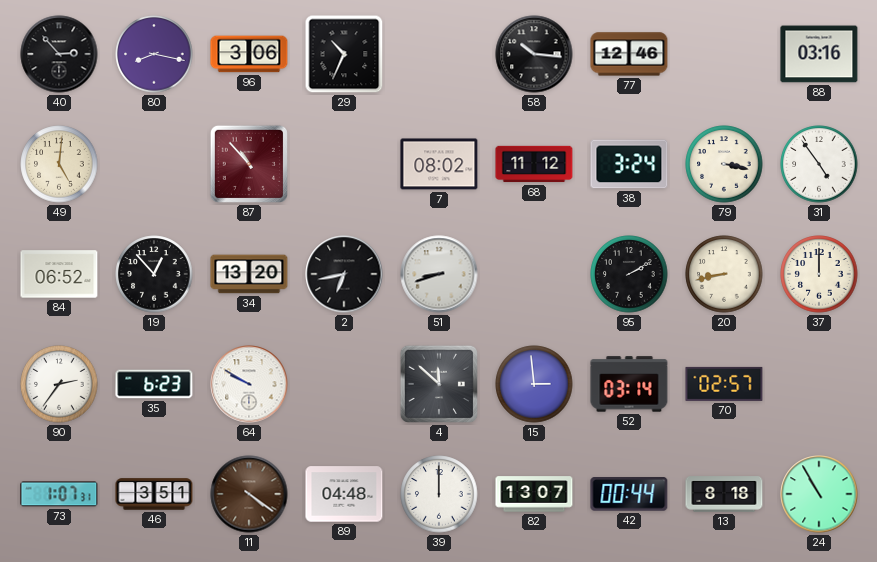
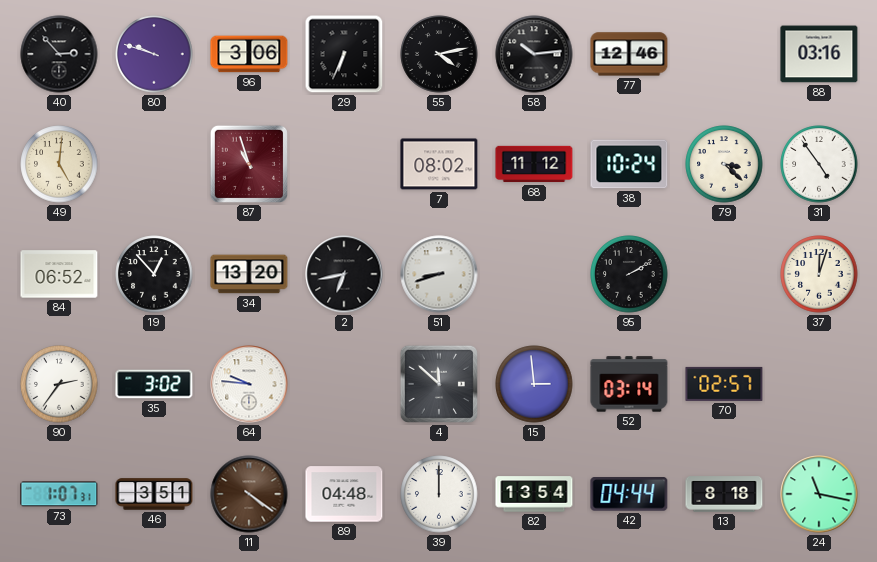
80: 8:17 -> 9:48 (154, 54)
29: 10:34 -> 6:34 (344, 54)
55: none -> 4:13 (439, 54)
58: 10:16 -> 10:14 (534, 54)
87: 10:53 -> 10:57 (249, 164)
38: 3:24 -> 10:24 (629, 164)
79: 3:17 -> 3:22 (724, 164)
20: 8:43 -> none (724, 274)
37: 12:00 -> 12:03 (819, 274)
35: 6:23 -> 3:02 (154, 384)
64: 9:50 -> 9:46 (249, 384)
82: 13:07 -> 13:54 (534, 494)
42: 00:44 -> 04:44 (629, 495)
24: 10:55 -> 11:17 (819, 494)
